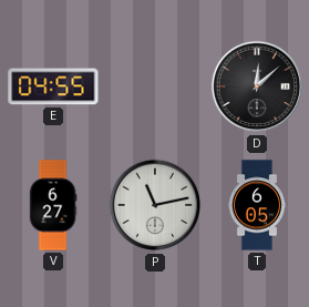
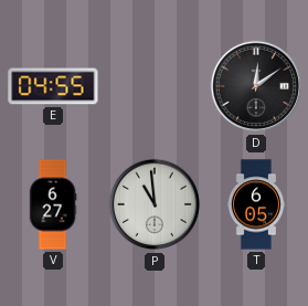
D: 12:08 -> 12:09 (256, 86)
P: 11:13 -> 10:59 (155, 204)
